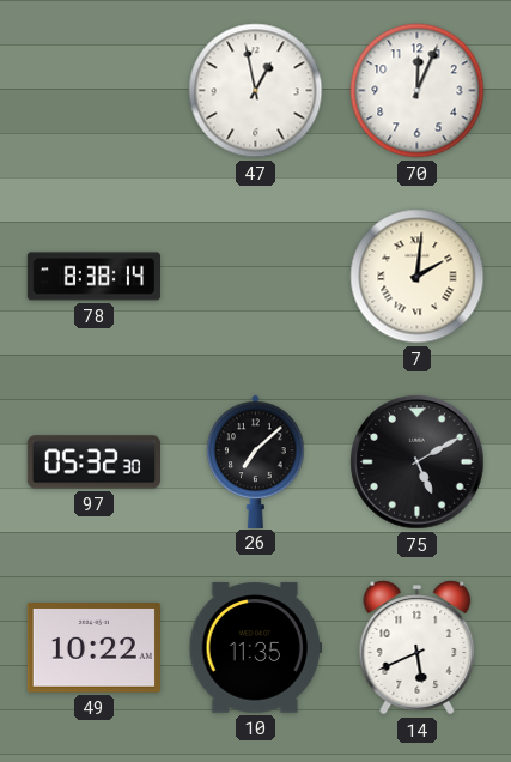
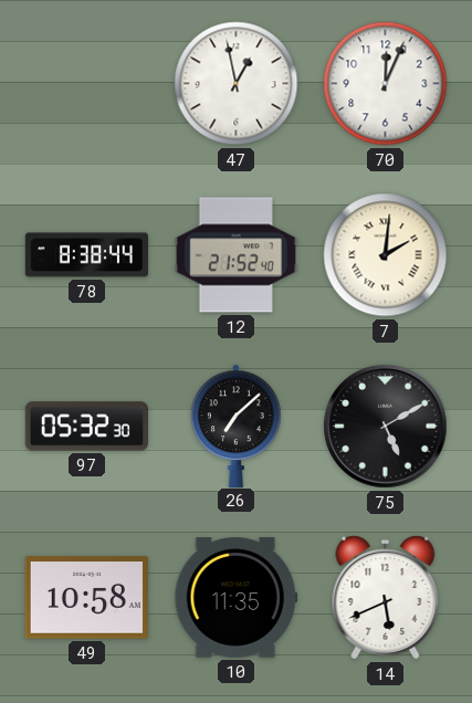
78: 8:38:14 -> 8:38:44 (86, 255)
12: none -> 21:52 (235, 255)
49: 10:22 -> 10:58 (86, 598)
